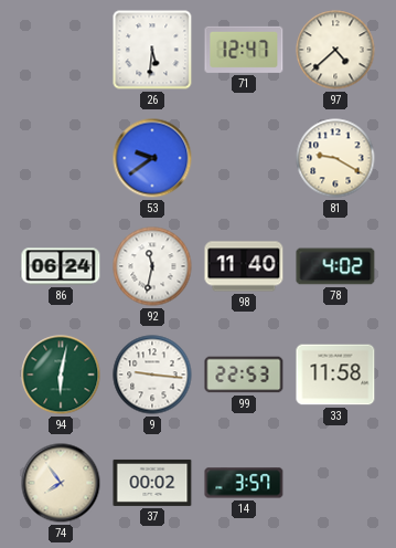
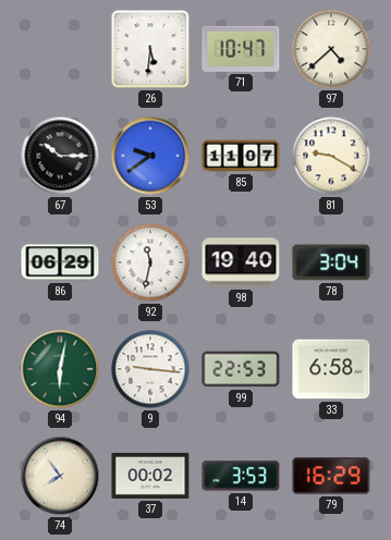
71: 12:47 -> 10:47 (241, 49)
67: none -> 10:15 (60, 156)
85: none -> 11:07 (241, 156)
86: 06:24 -> 06:29 (60, 262)
98: 11:40 -> 19:40 (241, 262)
78: 4:02 -> 3:04 (331, 262)
33: 11:58 -> 6:58 (331, 369)
14: 3:57 -> 3:53 (241, 476)
79: none -> 16:29 (331, 476)
